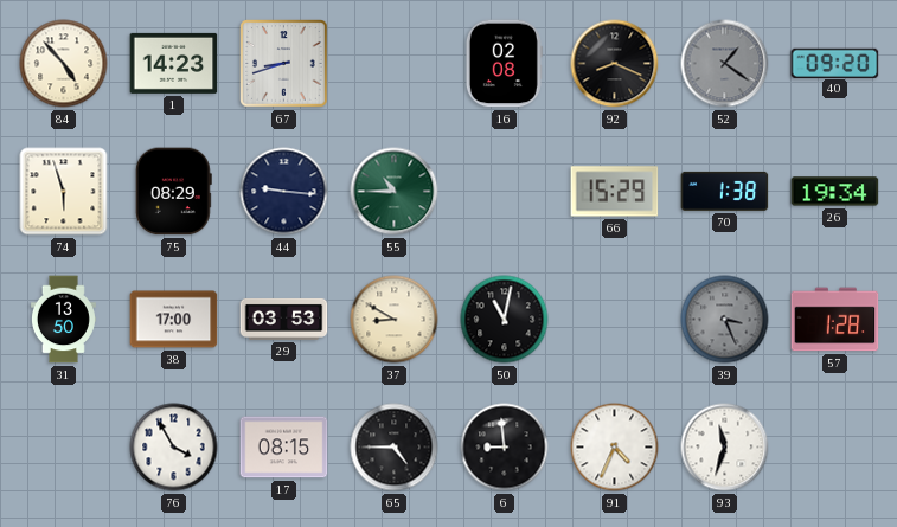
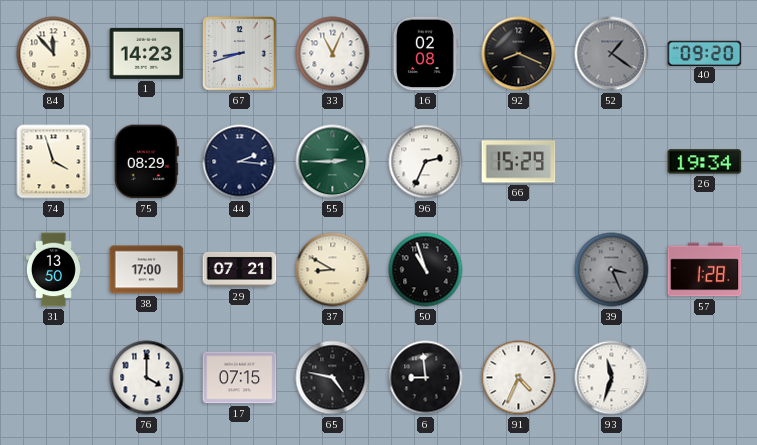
84: 4:53 -> 11:53 (54, 54)
33: none -> 11:04 (333, 54)
74: 5:57 -> 3:57 (54, 162)
44: 9:16 -> 2:16 (240, 162)
55: 10:45 -> 2:45 (333, 162)
96: none -> 2:34 (426, 162)
70: 1:38 -> none (725, 191)
29: 03:53 -> 07:21 (240, 269)
50: 11:02 -> 10:57 (426, 270)
76: 3:55 -> 4:00 (147, 378)
17: 08:15 -> 07:15 (240, 378)
65: 4:45 -> 4:47 (333, 378)
